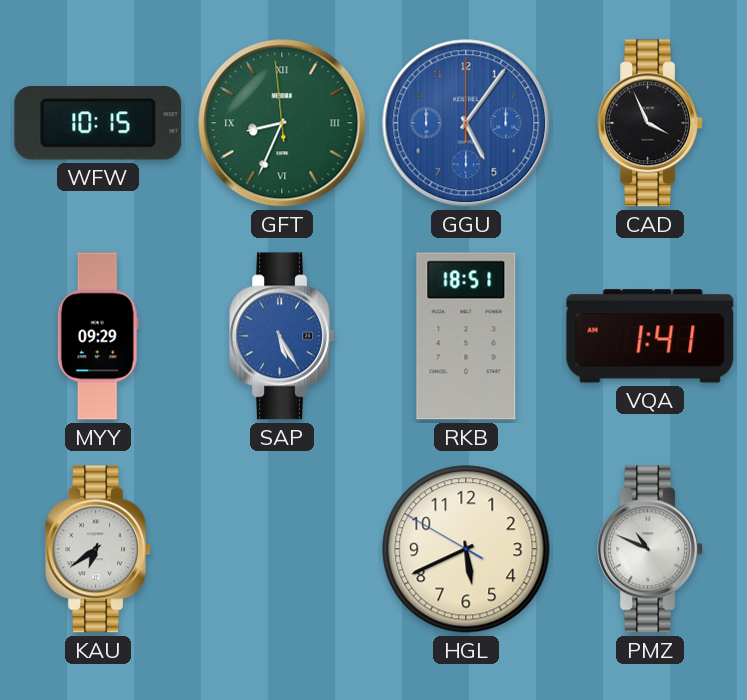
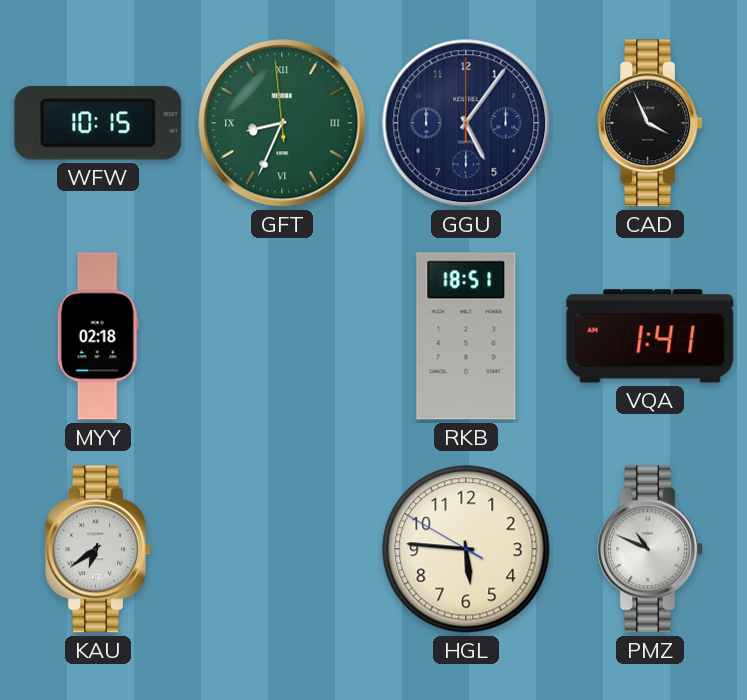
GGU dial: blue -> navy (466, 123)
MYY: 09:29 -> 02:18 (98, 336)
SAP: 5:25 -> none (282, 336)
HGL: 5:40 -> 5:45 (466, 549)
